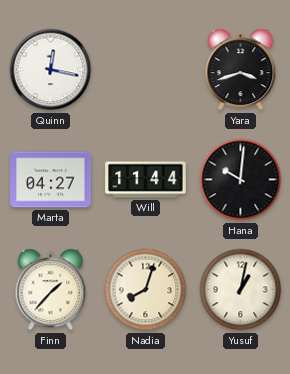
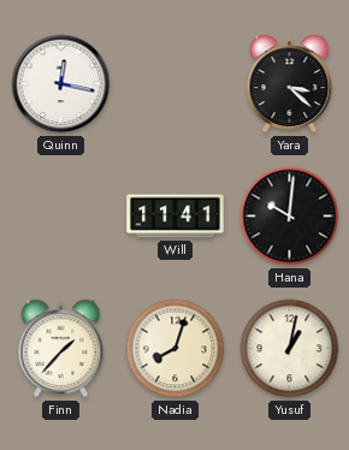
Yara: 3:42 -> 3:22 (290, 84)
Marta: 04:27 -> none (51, 180)
Will: 11:44 -> 11:41 (176, 217)
